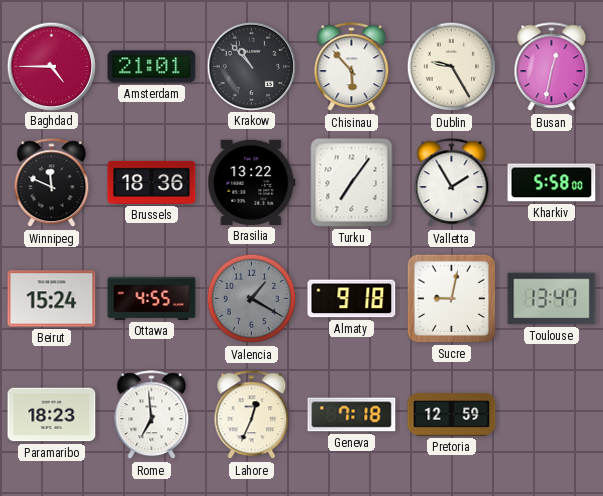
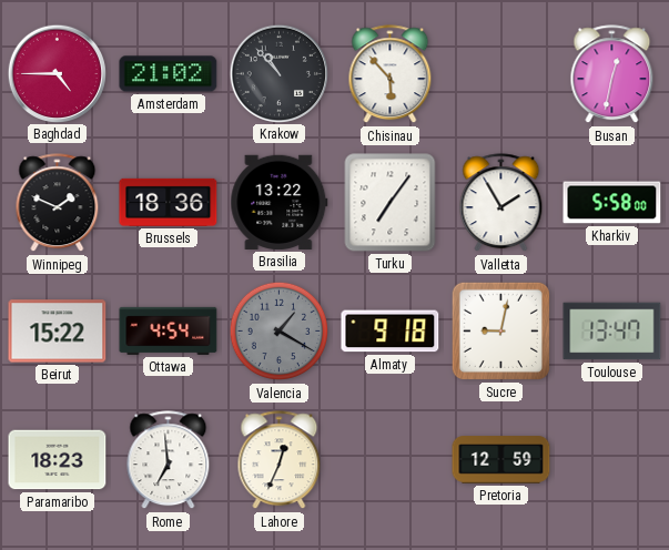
Amsterdam: 21:01 -> 21:02 (169, 74)
Dublin: 9:25 -> none (452, 67)
Winnipeg: 11:49 -> 1:49 (58, 203)
Beirut: 15:24 -> 15:22 (58, 332)
Ottawa: 4:55 -> 4:54 (169, 330)
Geneva: 7:18 -> none (352, 415)
